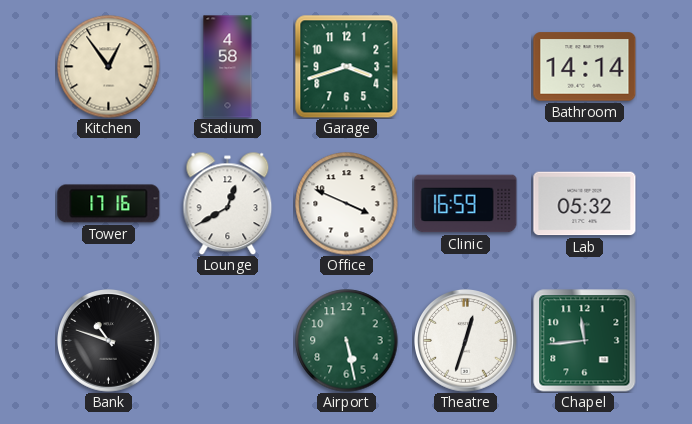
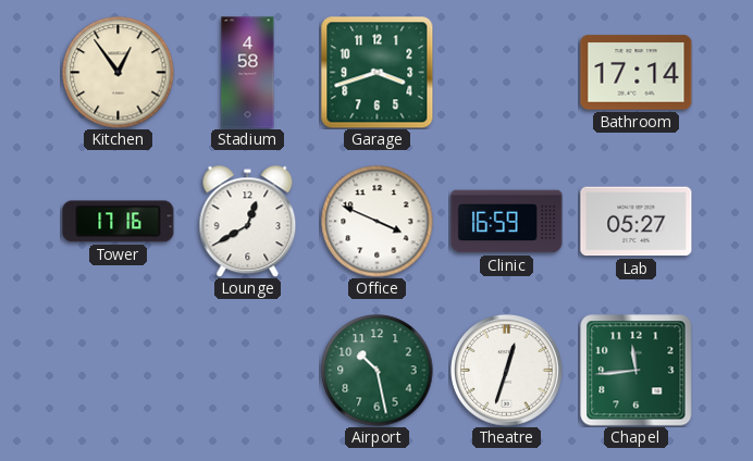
Bathroom: 14:14 -> 17:14 (637, 73)
Lab: 05:32 -> 05:27 (637, 222)
Bank: 10:48 -> none (109, 341)
Airport: 5:28 -> 10:28 (378, 371)
